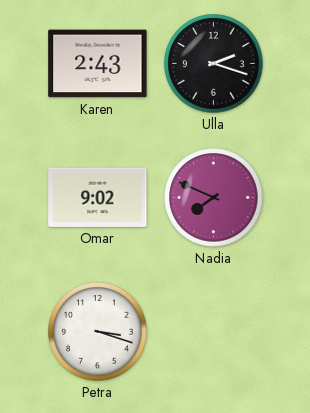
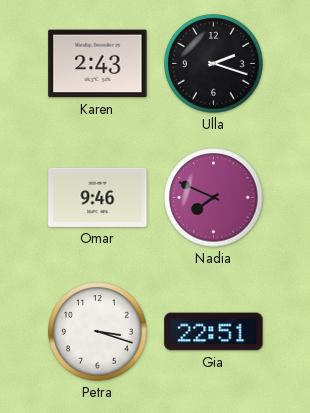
Omar: 9:02 -> 9:46 (98, 197)
Gia: none -> 22:51 (214, 332)
